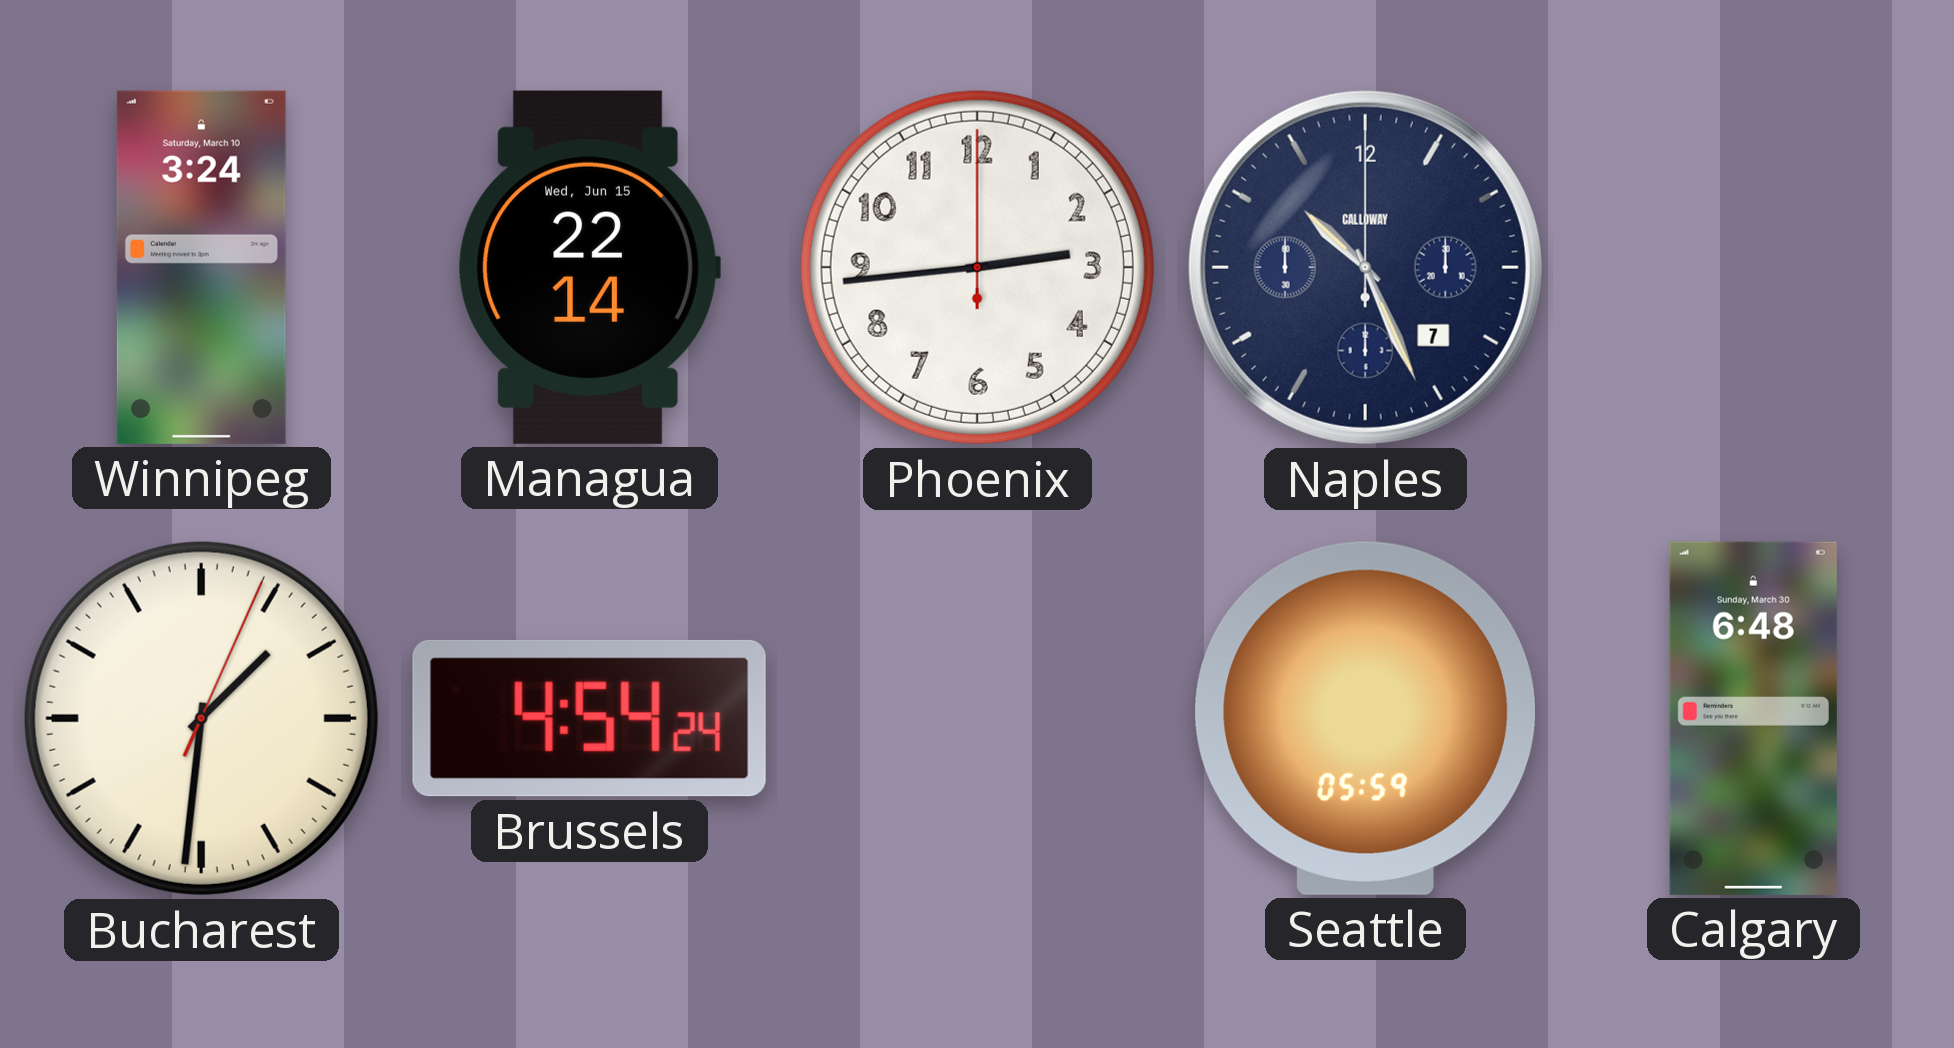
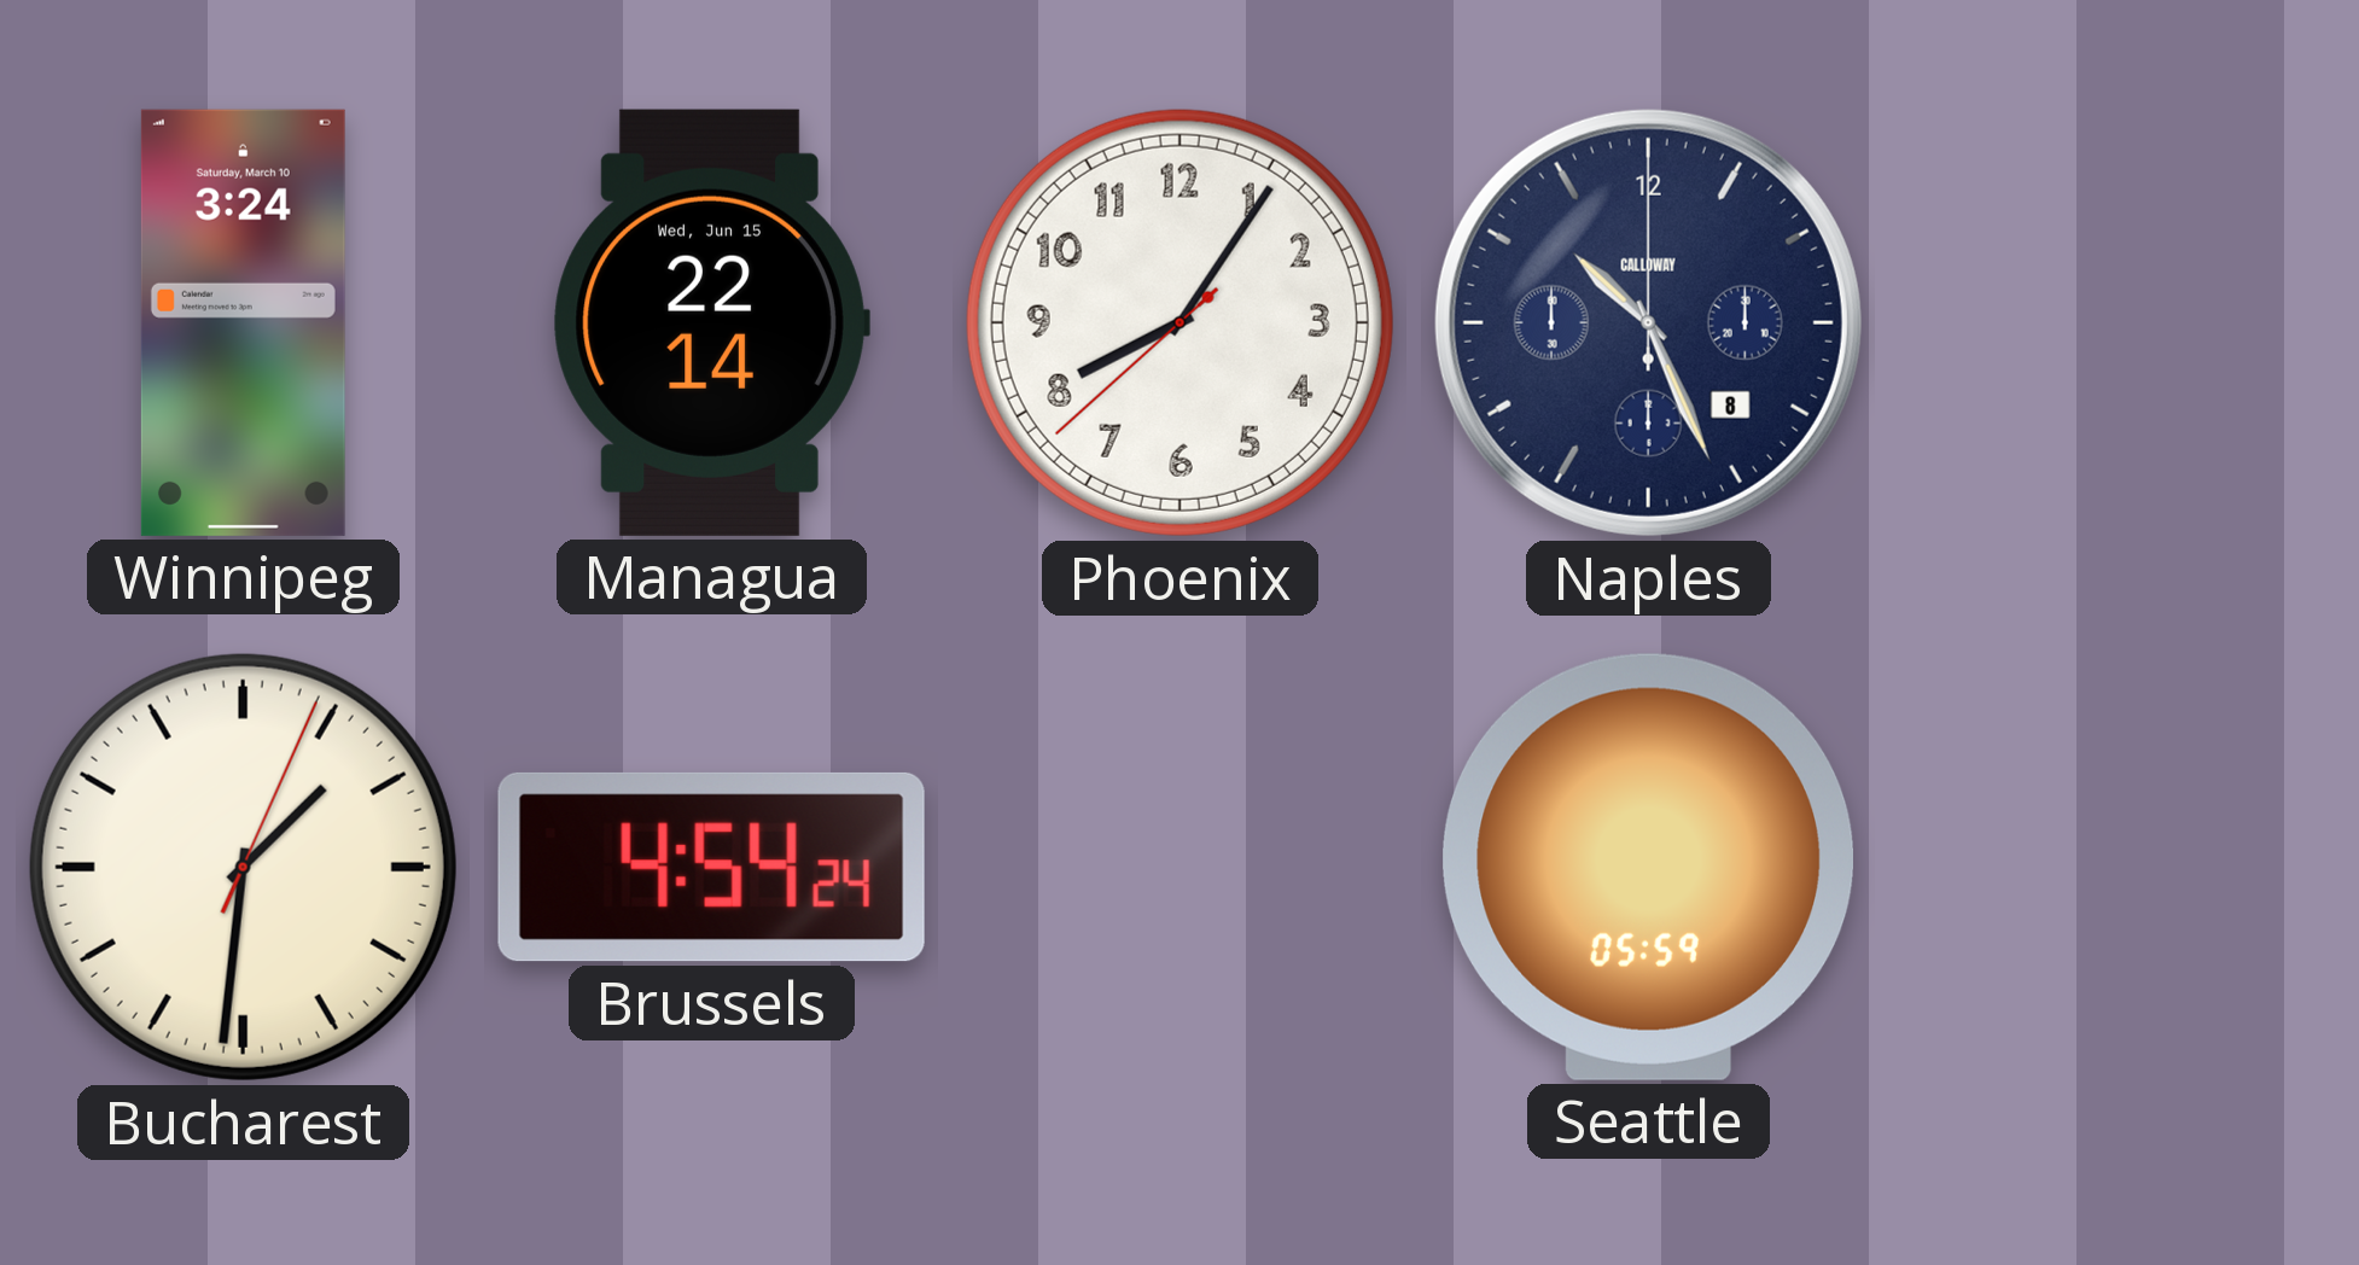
Phoenix: 2:44 -> 8:05 (1179, 322)
Naples date: 7 -> 8 (1648, 322)
Calgary: 6:48 -> none (1753, 718)
